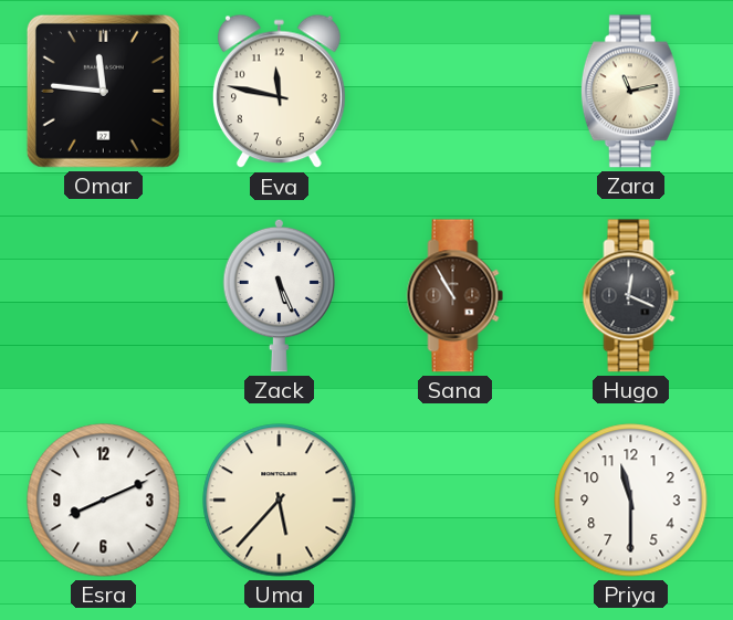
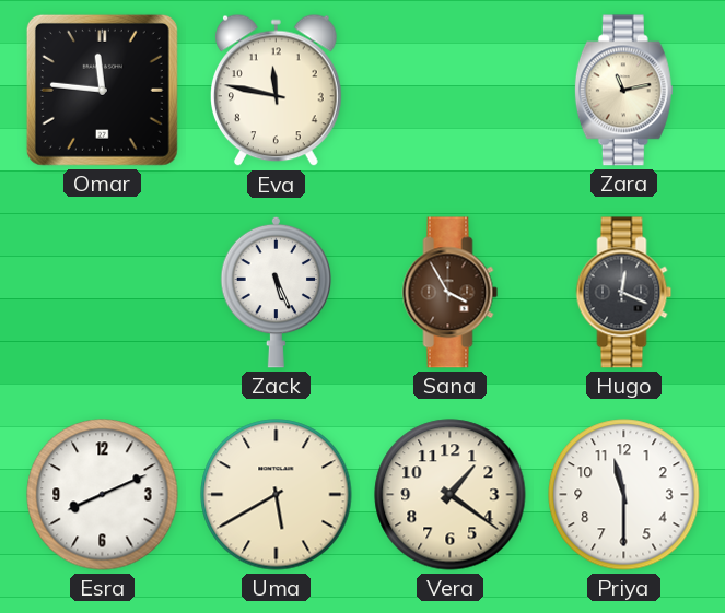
Sana: 10:55 -> 3:55 (451, 293)
Uma: 5:37 -> 5:40 (277, 495)
Vera: none -> 1:21 (451, 495)
